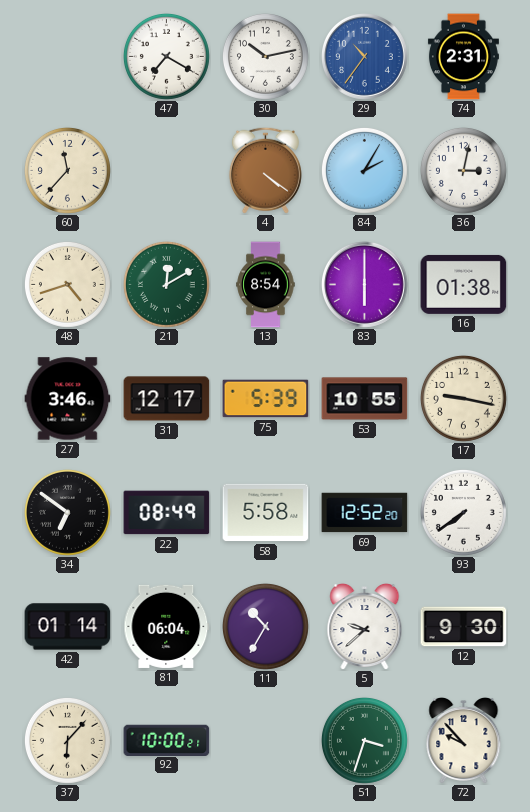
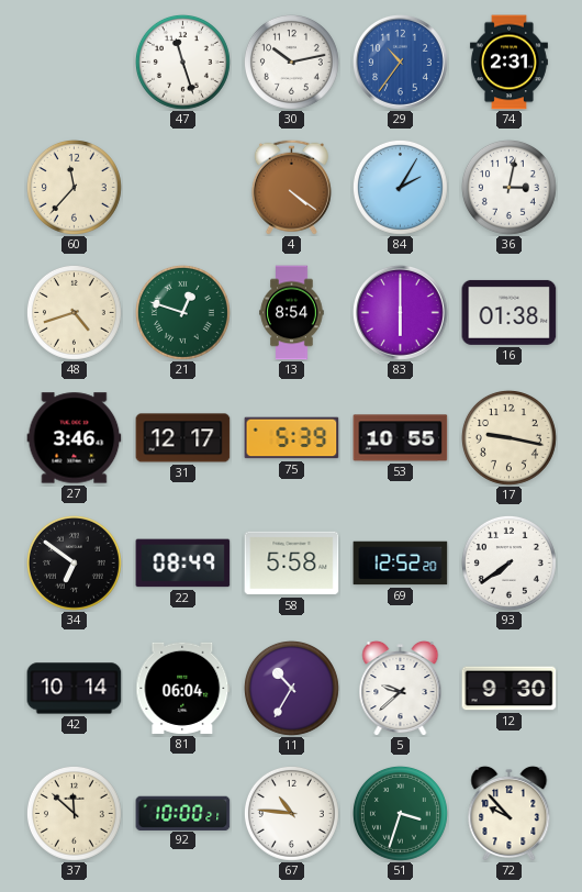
47: 7:20 -> 11:27 (182, 62)
21: 12:10 -> 12:48 (182, 312)
42: 01:14 -> 10:14 (75, 689)
37: 6:07 -> 11:52 (74, 813)
67: none -> 10:46 (291, 813)
